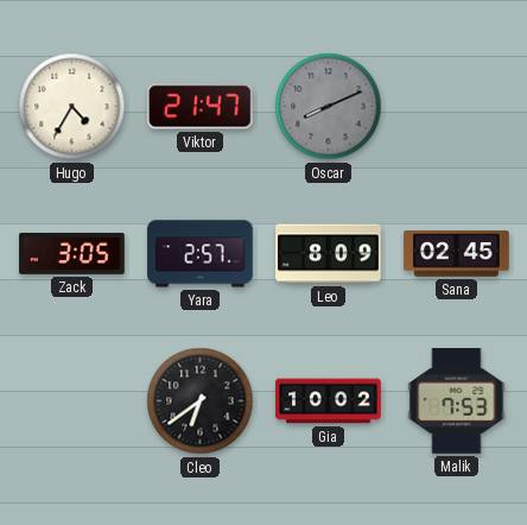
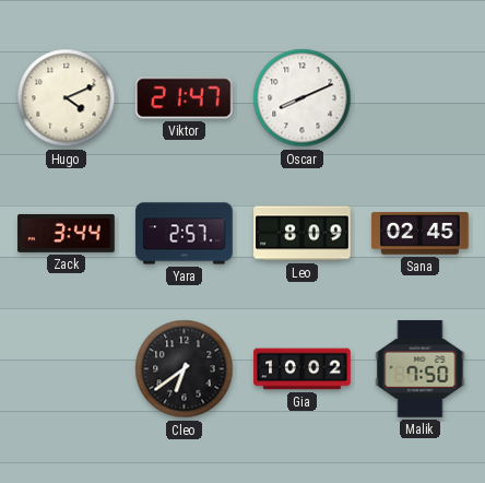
Hugo: 4:35 -> 4:11 (67, 98)
Oscar dial: grey -> white (303, 98)
Zack: 3:05 -> 3:44 (67, 233)
Malik: 7:53 -> 7:50 (421, 369)
